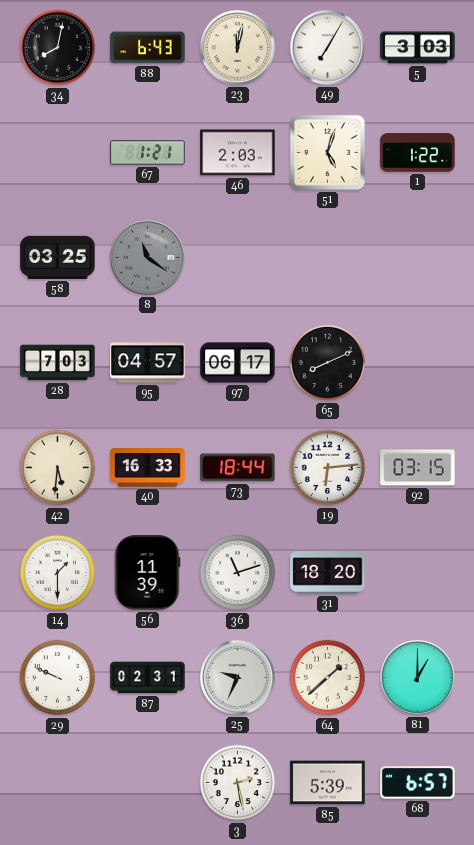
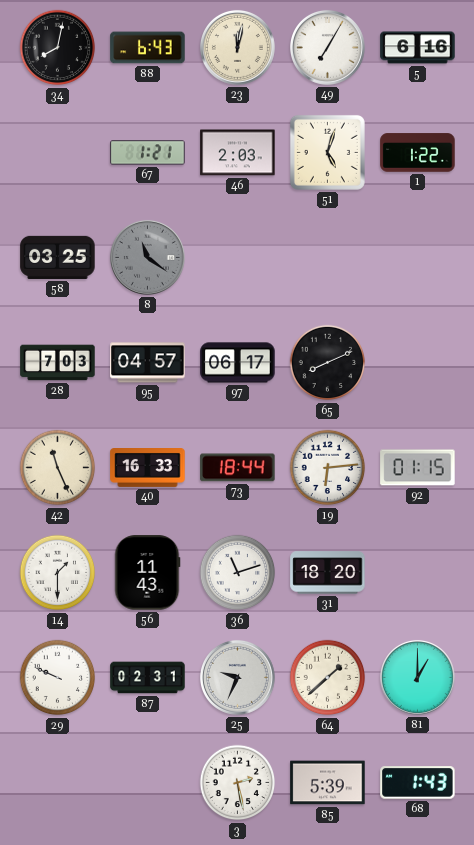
5: 3:03 -> 6:16 (418, 48)
42: 5:31 -> 11:26 (58, 468)
92: 03:15 -> 01:15 (418, 468)
56: 11:39 -> 11:43 (148, 573)
68: 6:57 -> 1:43 (418, 783)
